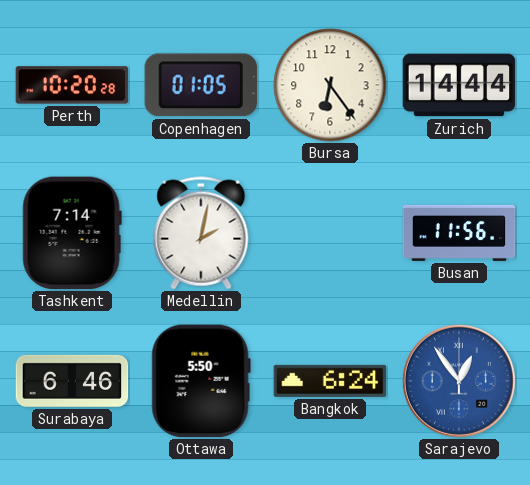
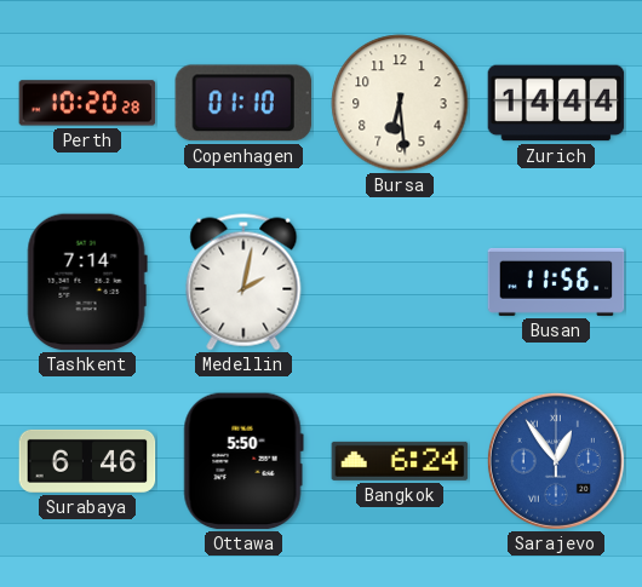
Copenhagen: 01:05 -> 01:10 (242, 103)
Bursa: 6:24 -> 6:29 (400, 103)
